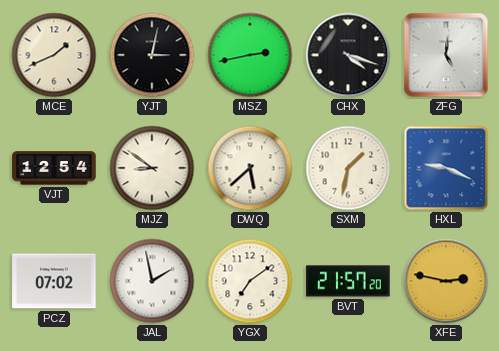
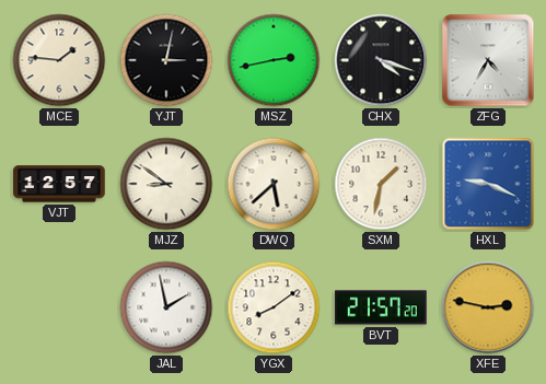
MCE: 1:41 -> 1:46 (59, 60)
ZFG: 5:01 -> 4:35 (488, 60)
VJT: 12:54 -> 12:57 (59, 184)
PCZ: 07:02 -> none (54, 281)
YGX: 7:09 -> 8:09 (274, 307)
